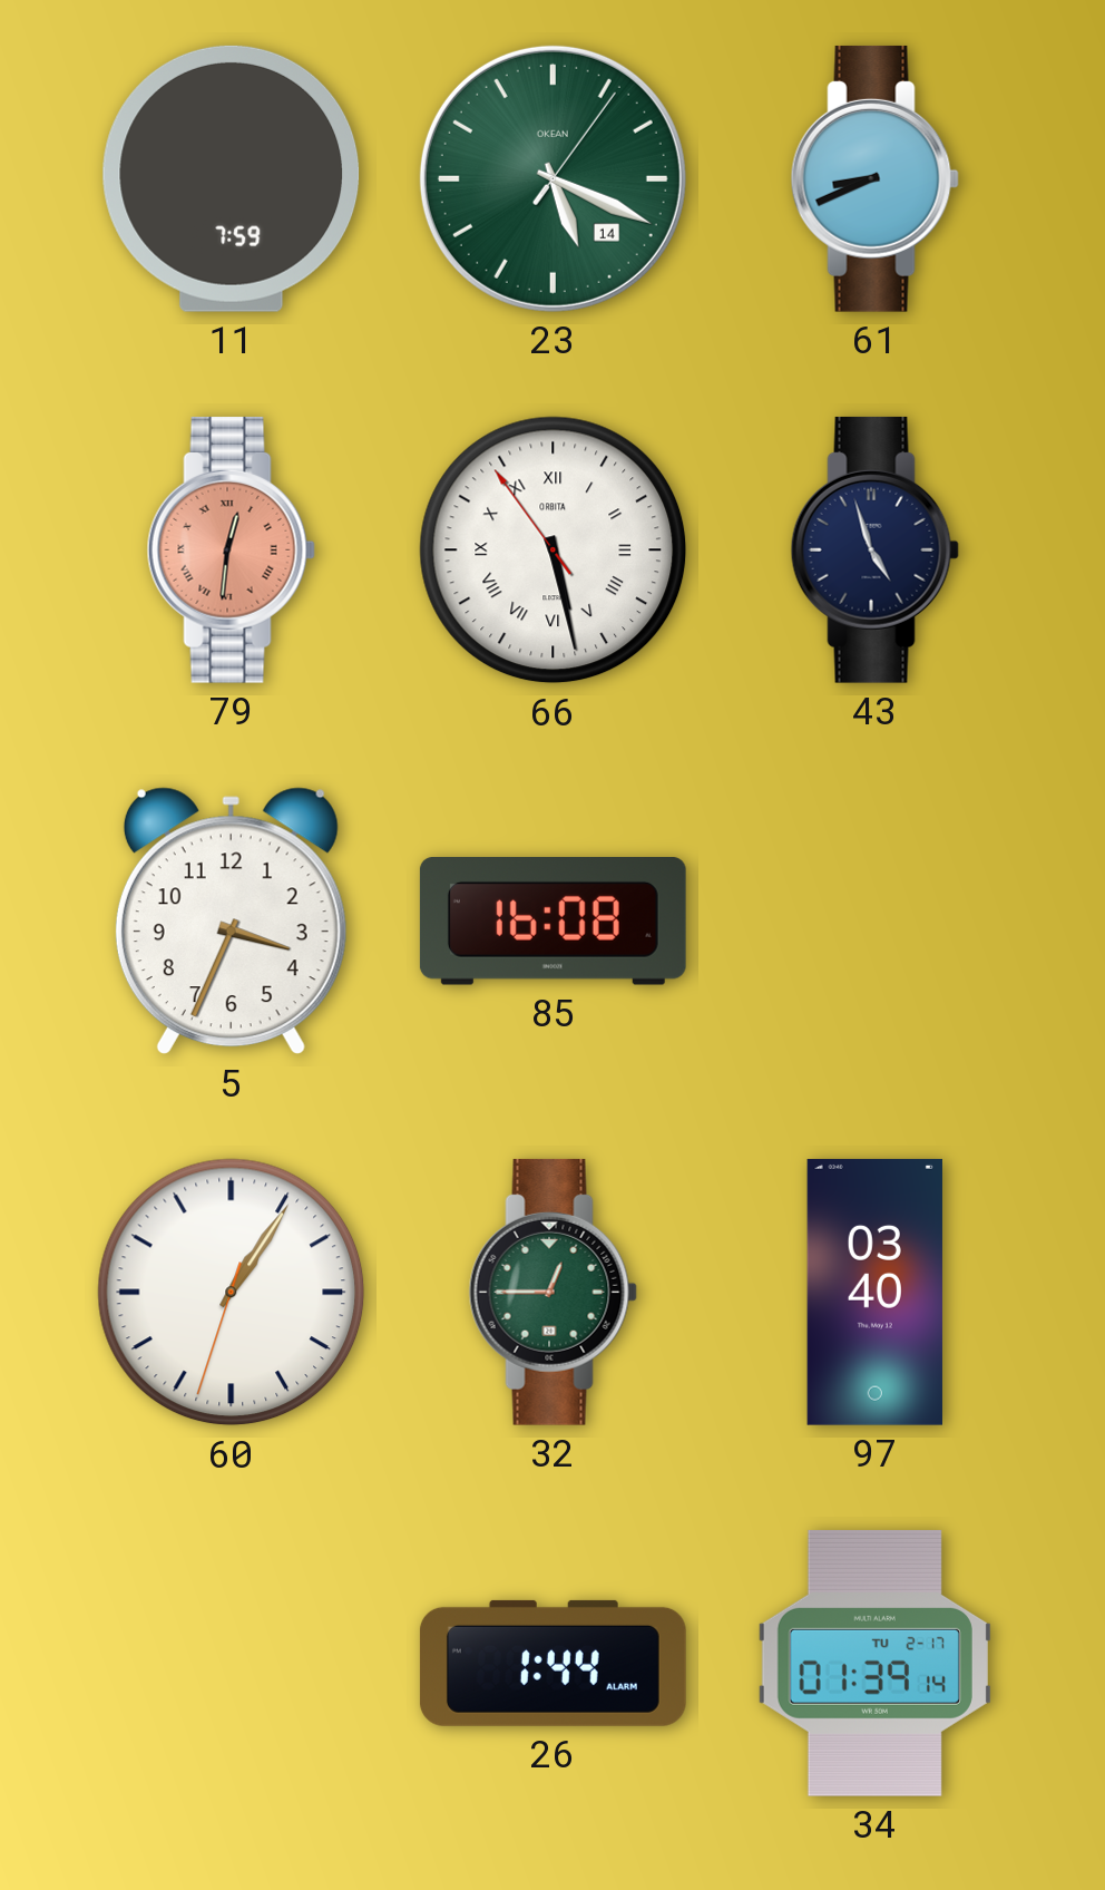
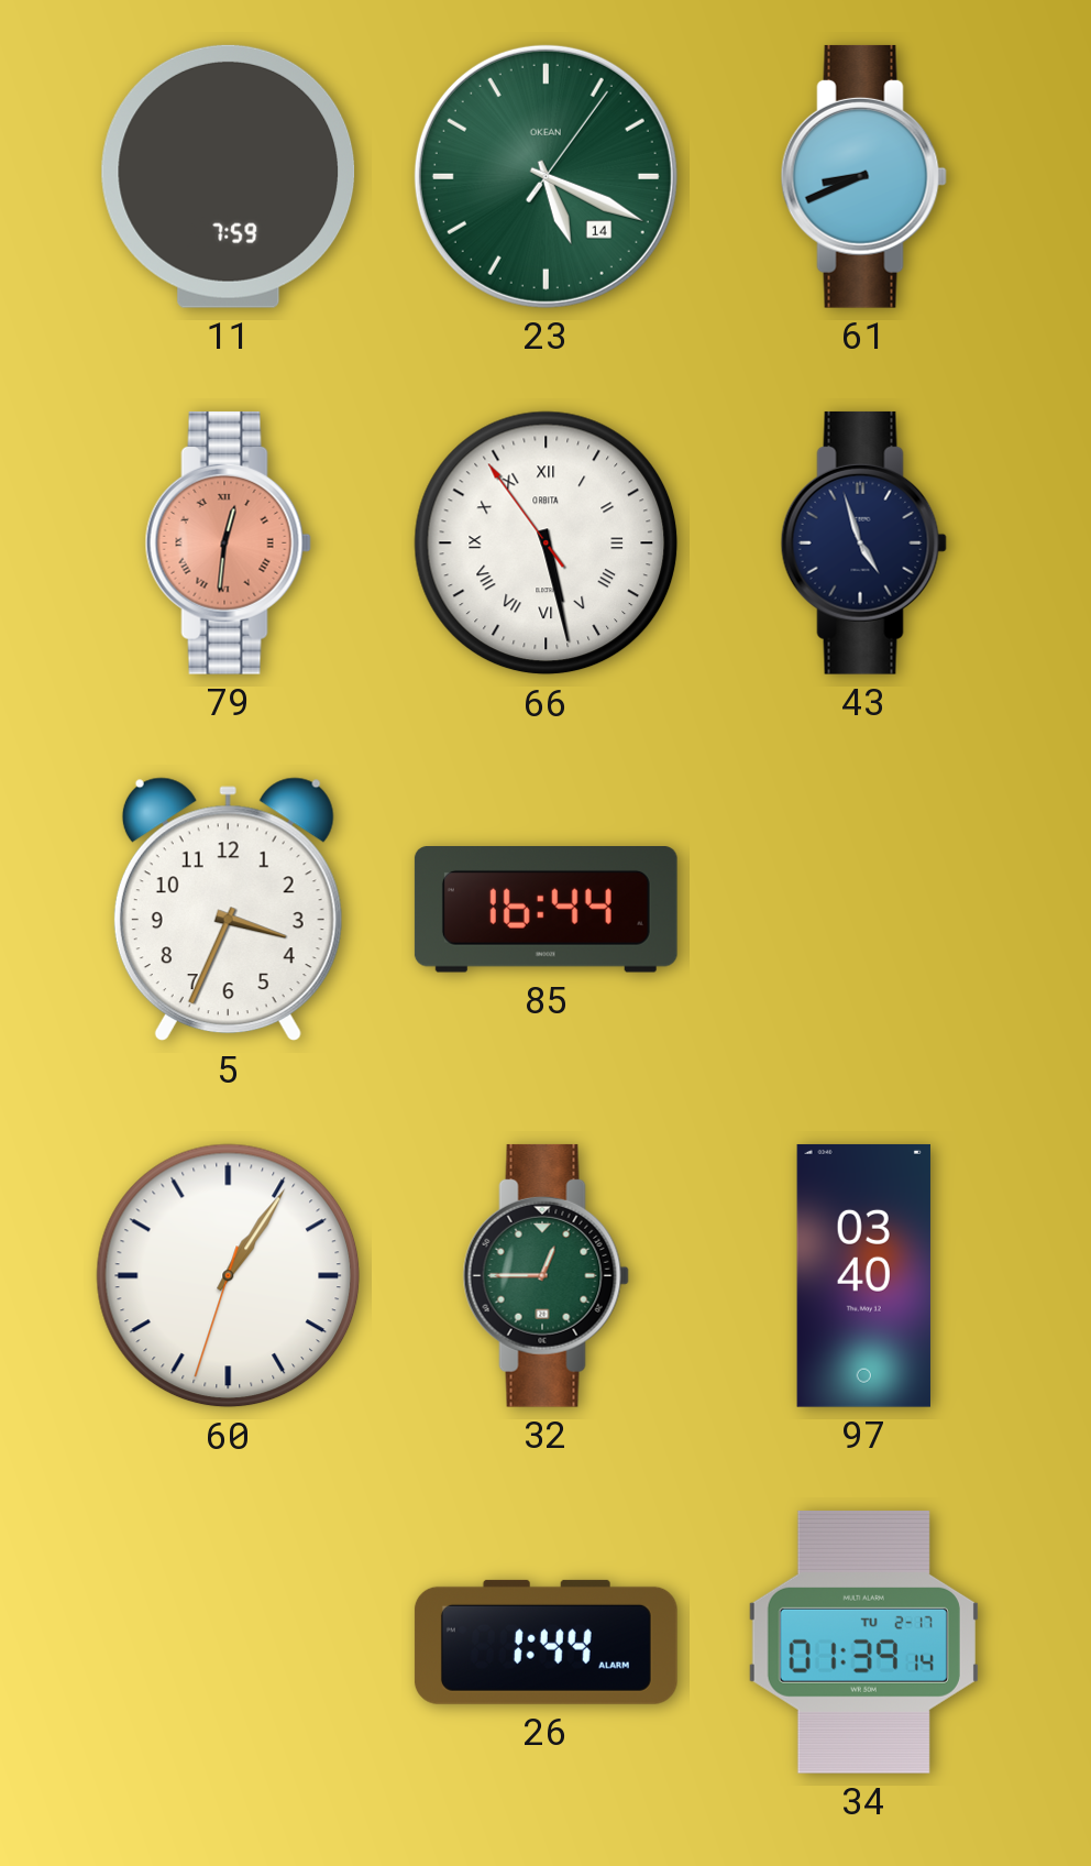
85: 16:08 -> 16:44 (545, 910)
